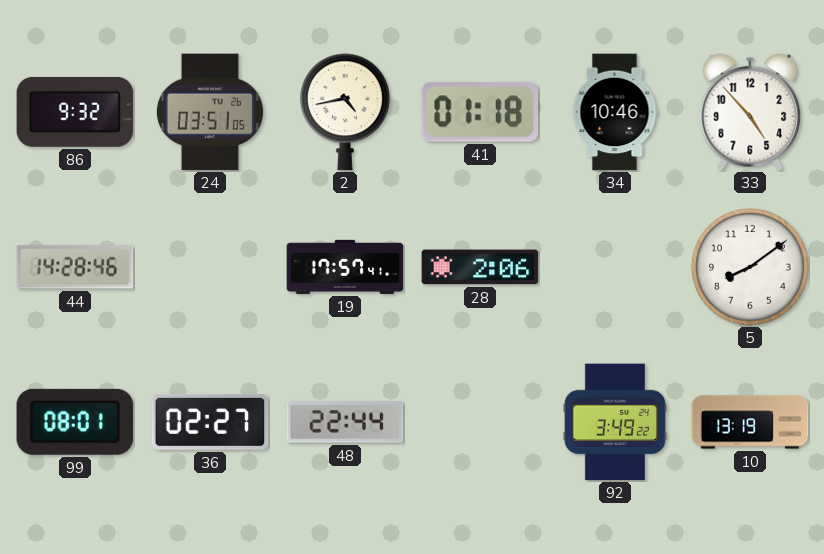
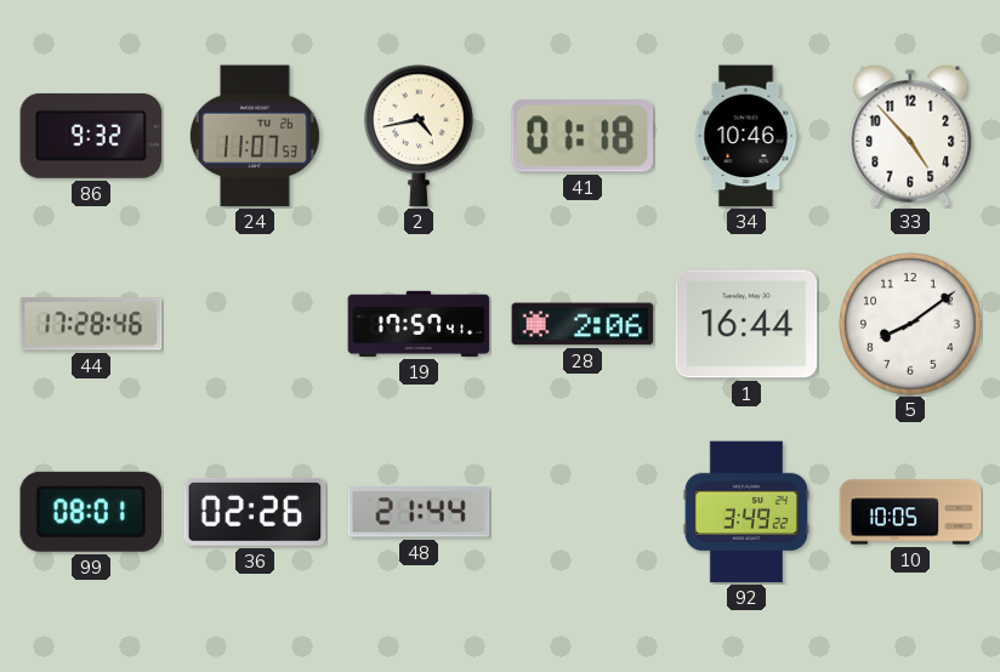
24: 03:51 -> 11:07 (255, 136)
44: 14:28 -> 17:28 (91, 324)
1: none -> 16:44 (746, 324)
36: 02:27 -> 02:26 (255, 512)
48: 22:44 -> 21:44 (419, 512)
10: 13:19 -> 10:05 (910, 512)
